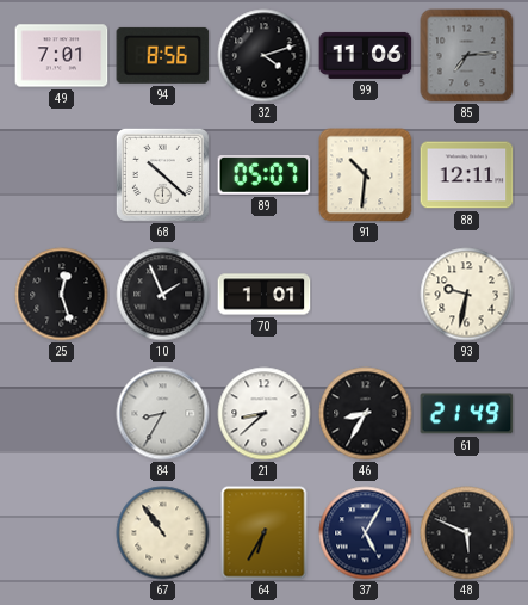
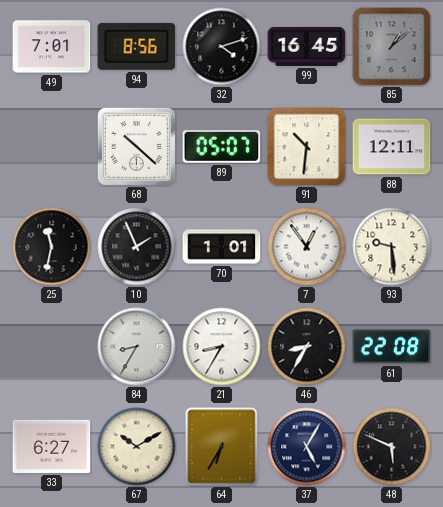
99: 11:06 -> 16:45 (307, 46)
85: 7:14 -> 1:08 (392, 47)
25: 12:27 -> 11:32 (52, 247)
7: none -> 12:54 (307, 247)
93: 9:32 -> 9:29 (392, 247)
21: 8:38 -> 8:35 (222, 347)
61: 21:49 -> 22:08 (392, 347)
33: none -> 6:27 (52, 446)
67: 10:54 -> 10:10 (137, 447)
